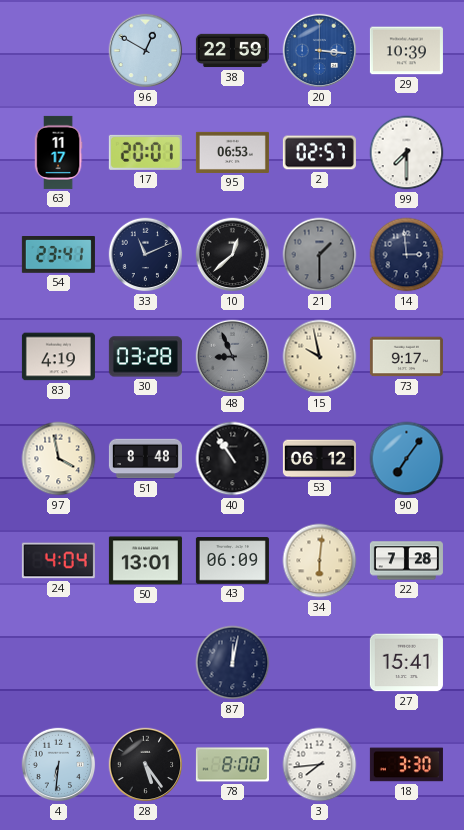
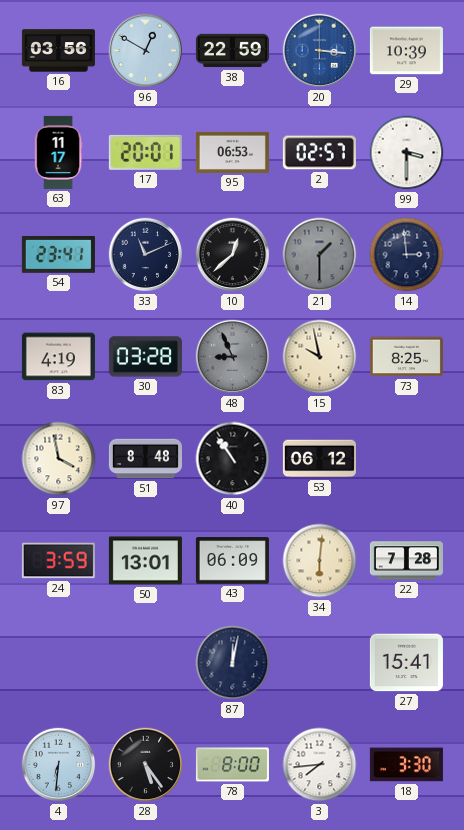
16: none -> 03:56 (58, 51)
99: 7:30 -> 3:30 (407, 153)
73: 9:17 -> 8:25 (406, 357)
90: 7:06 -> none (407, 459)
24: 4:04 -> 3:59 (58, 561)
